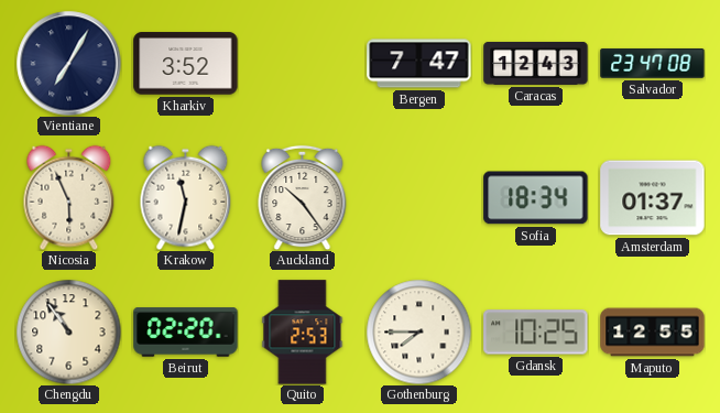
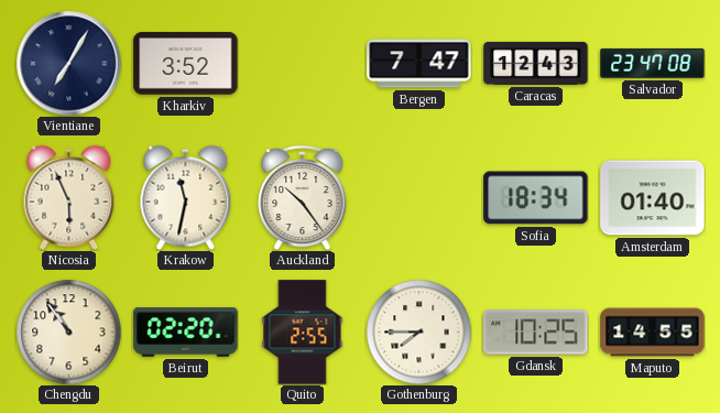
Amsterdam: 01:37 -> 01:40 (653, 198)
Quito: 2:53 -> 2:55 (303, 333)
Maputo: 12:55 -> 14:55 (653, 333)
